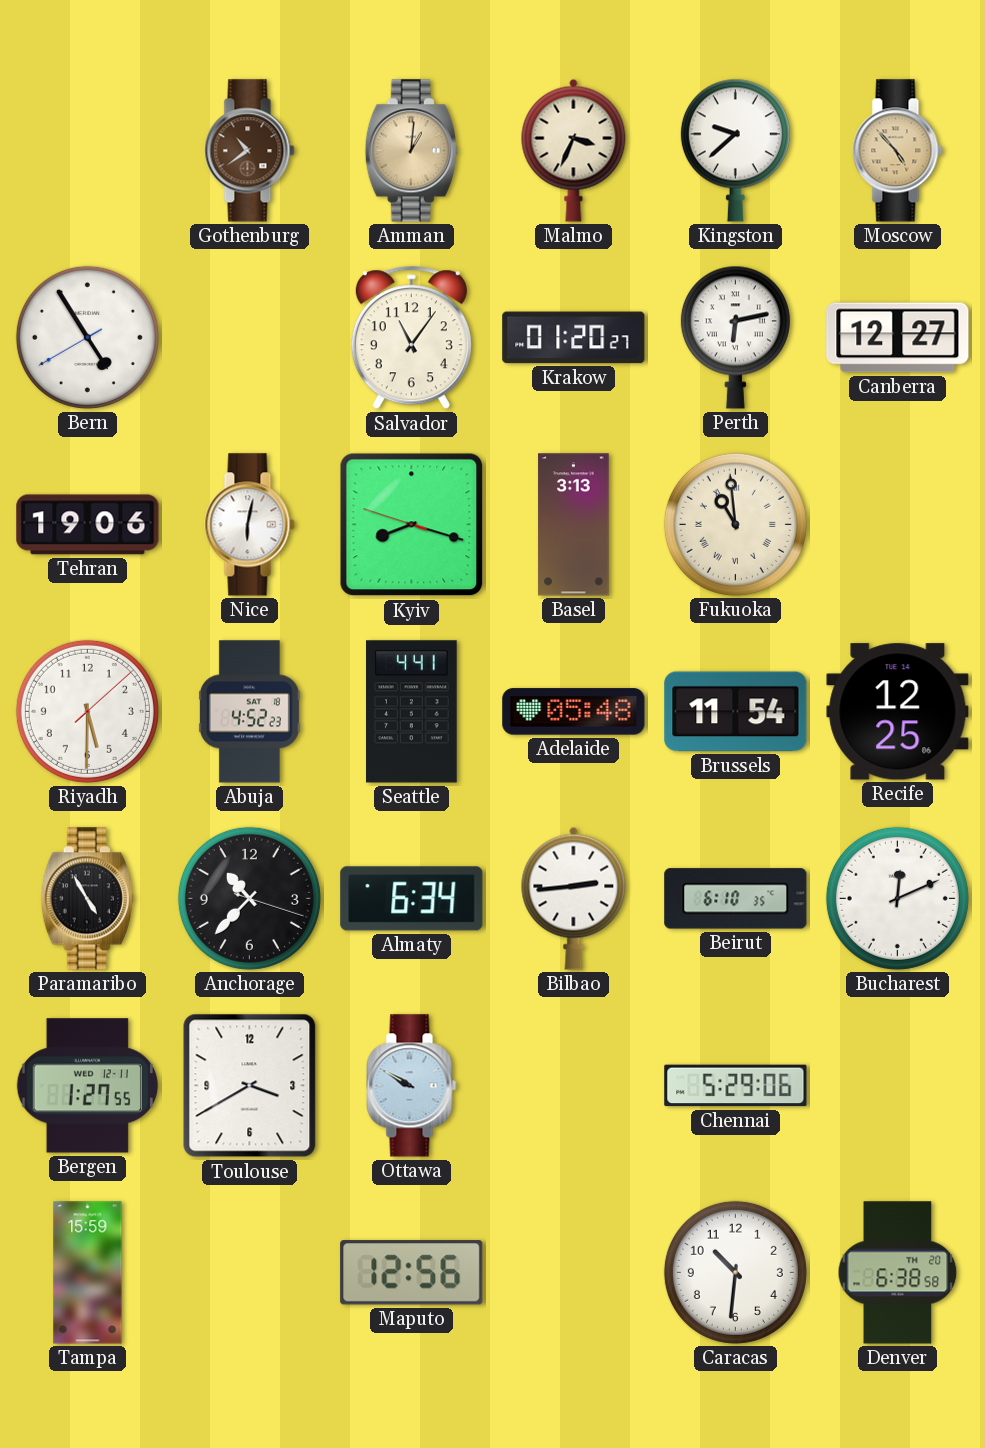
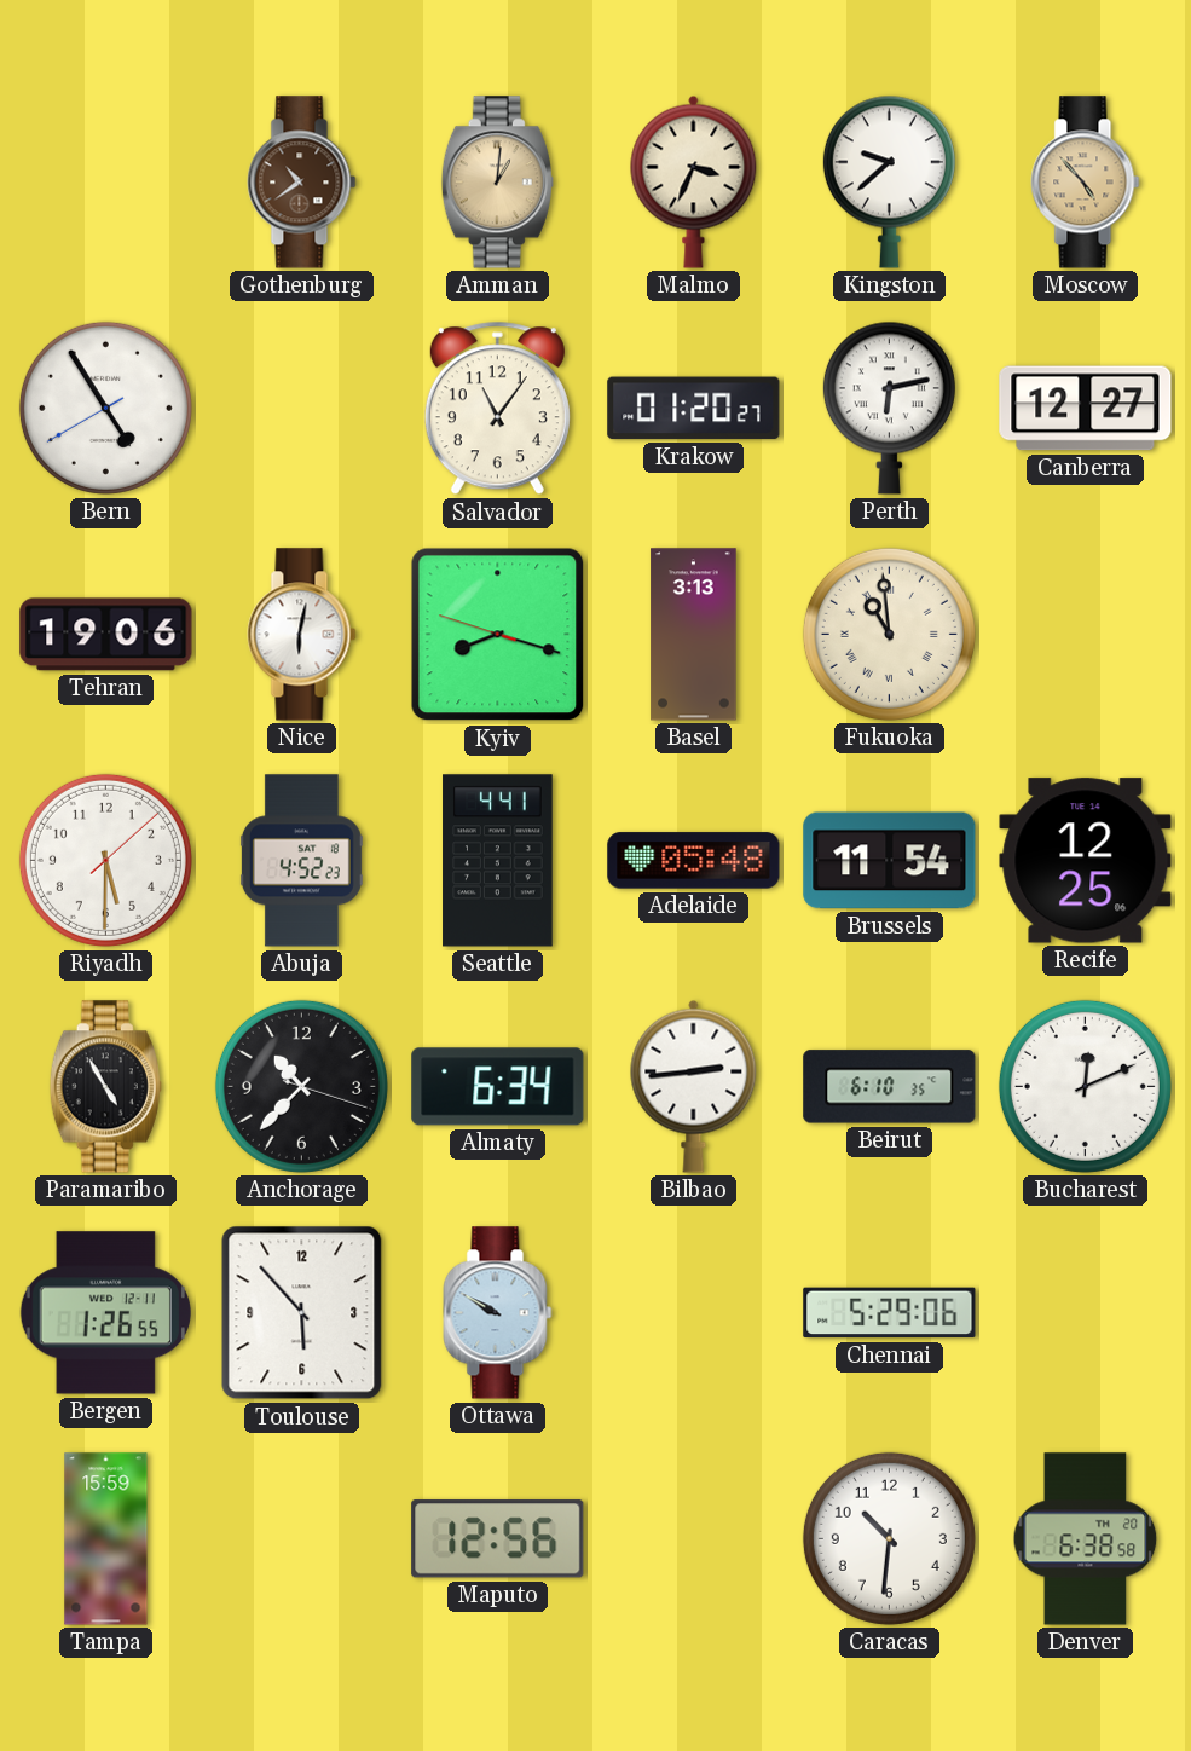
Bergen: 1:27 -> 1:26 (105, 1313)
Toulouse: 3:40 -> 5:53 (302, 1313)
